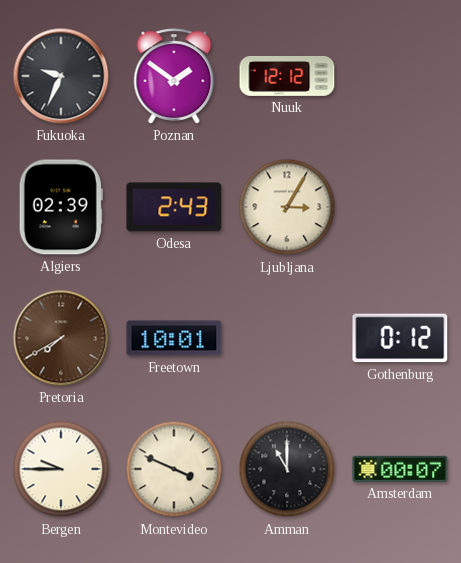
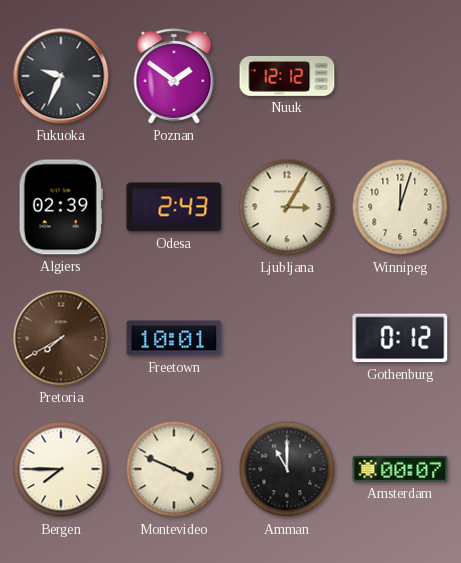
Winnipeg: none -> 12:03 (400, 207)
Bergen: 9:45 -> 7:45 (61, 469)
